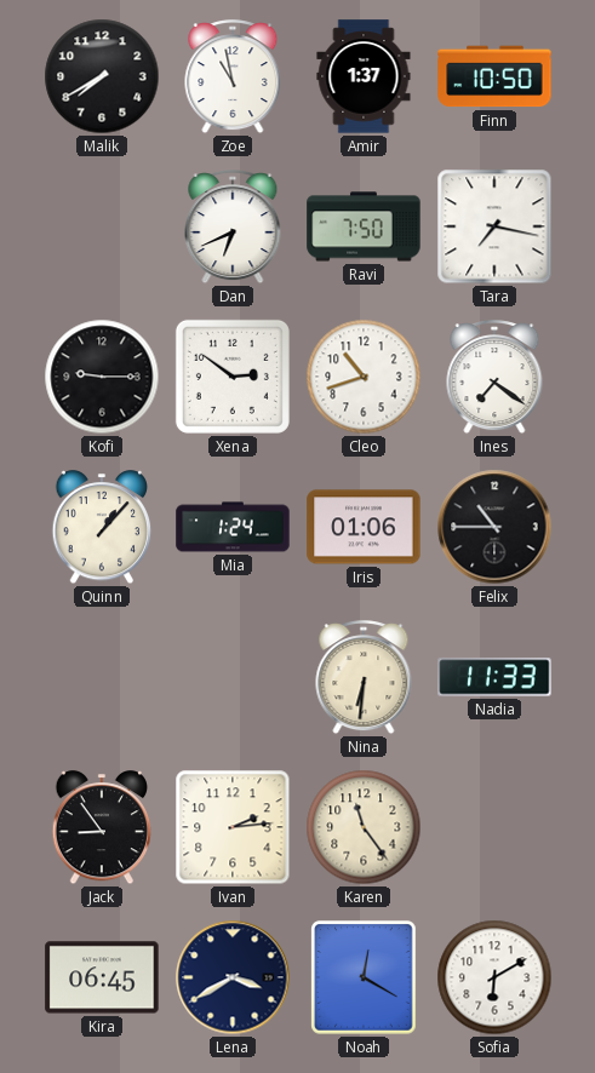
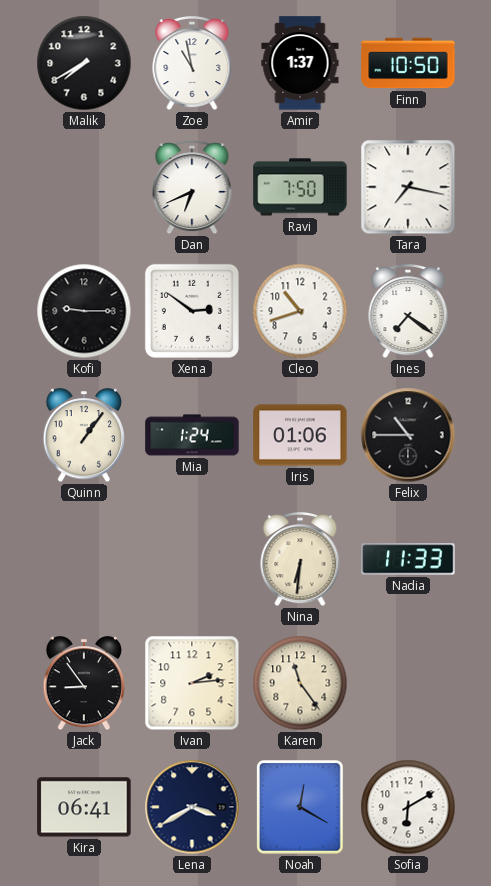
Quinn: 1:07 -> 1:06 (84, 436)
Kira: 06:45 -> 06:41 (84, 807)
